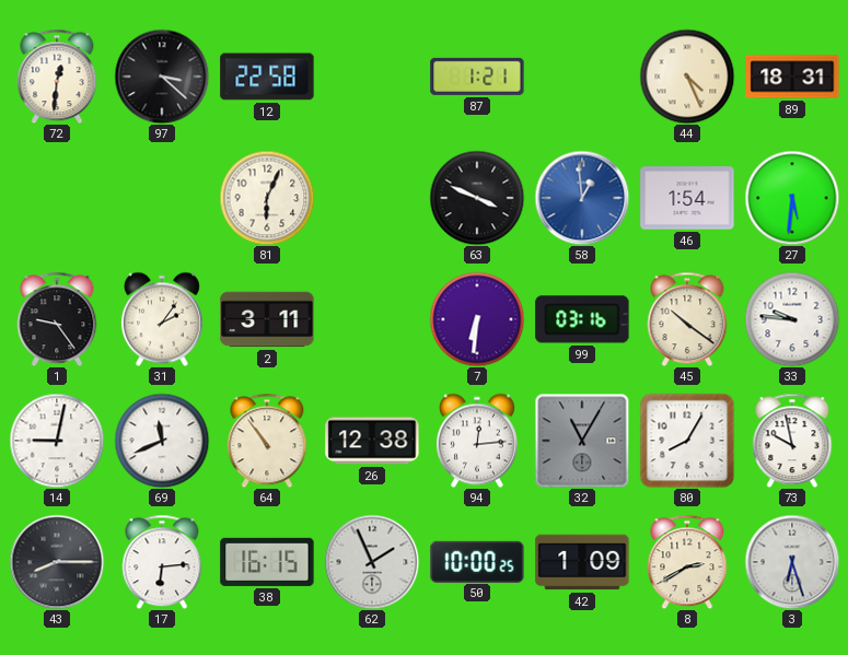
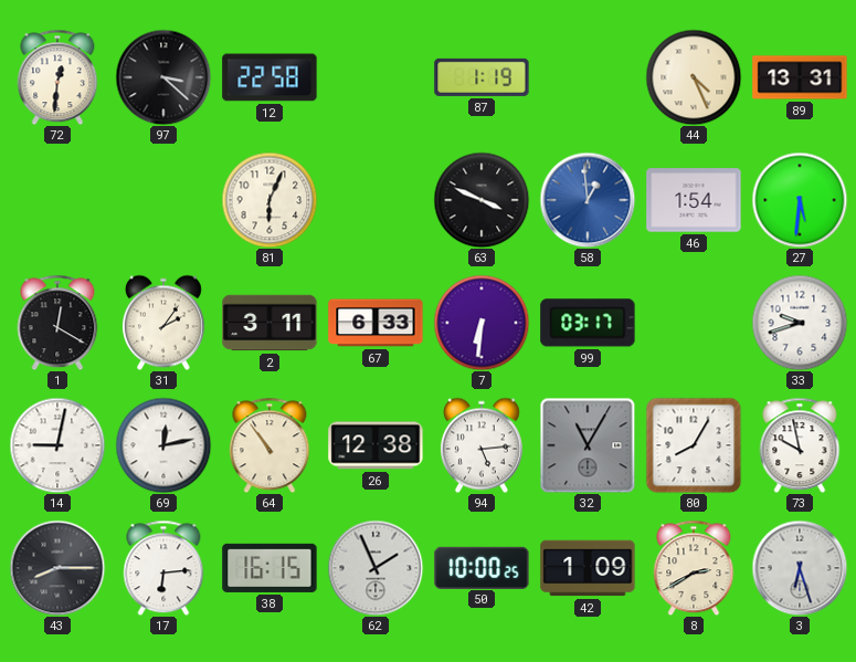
87: 1:21 -> 1:19 (482, 77)
89: 18:31 -> 13:31 (800, 77)
1: 9:24 -> 12:20 (57, 323)
67: none -> 6:33 (376, 323)
99: 03:16 -> 03:17 (588, 323)
45: 10:21 -> none (687, 319)
33: 9:46 -> 9:42 (800, 323)
69: 11:41 -> 12:13 (163, 445)
94: 12:14 -> 5:14 (482, 445)
